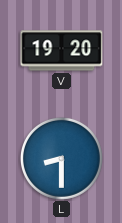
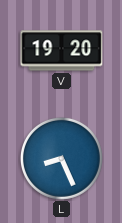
L: 8:30 -> 8:26 (61, 158)
